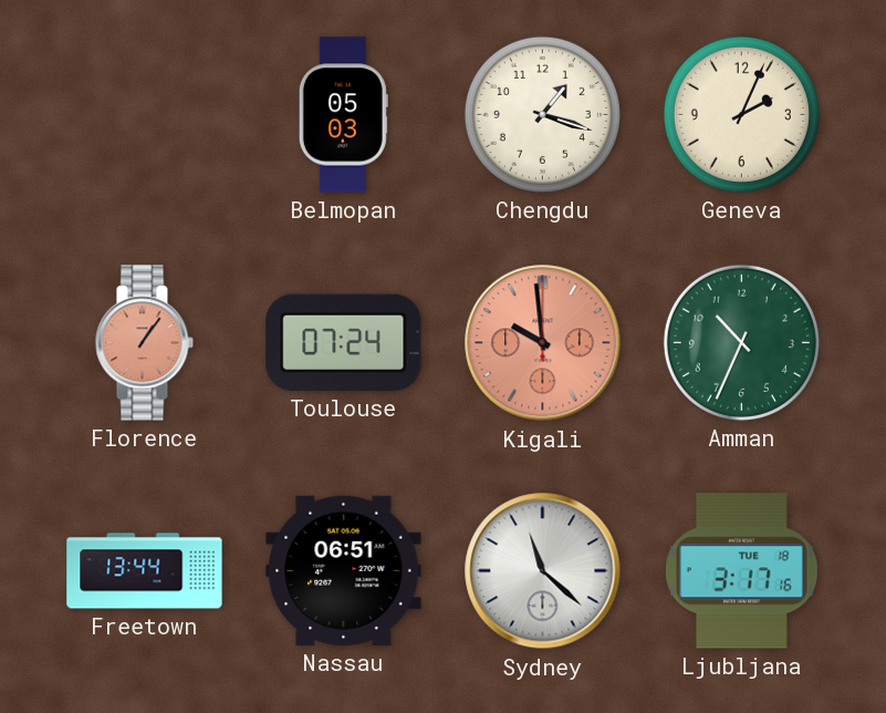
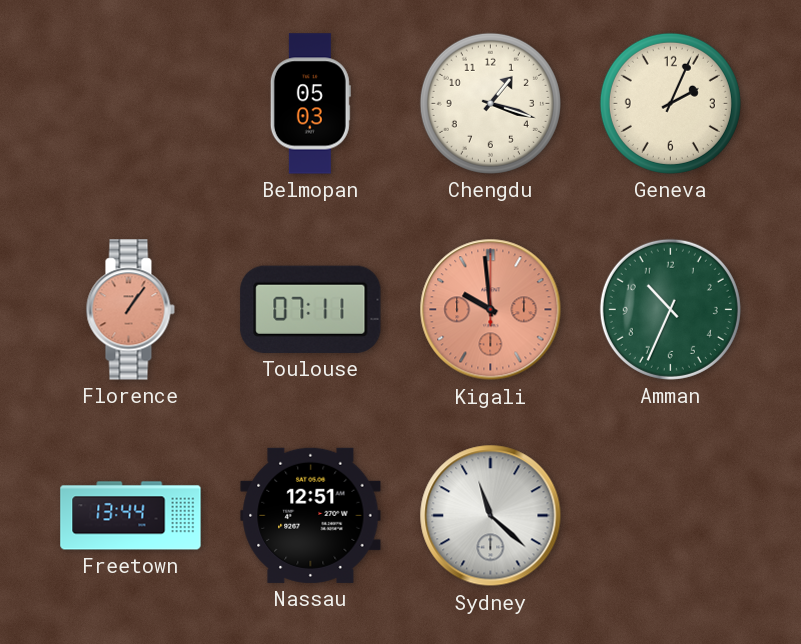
Toulouse: 07:24 -> 07:11 (311, 309)
Nassau: 06:51 -> 12:51 (311, 515)
Ljubljana: 3:17 -> none (742, 571)
